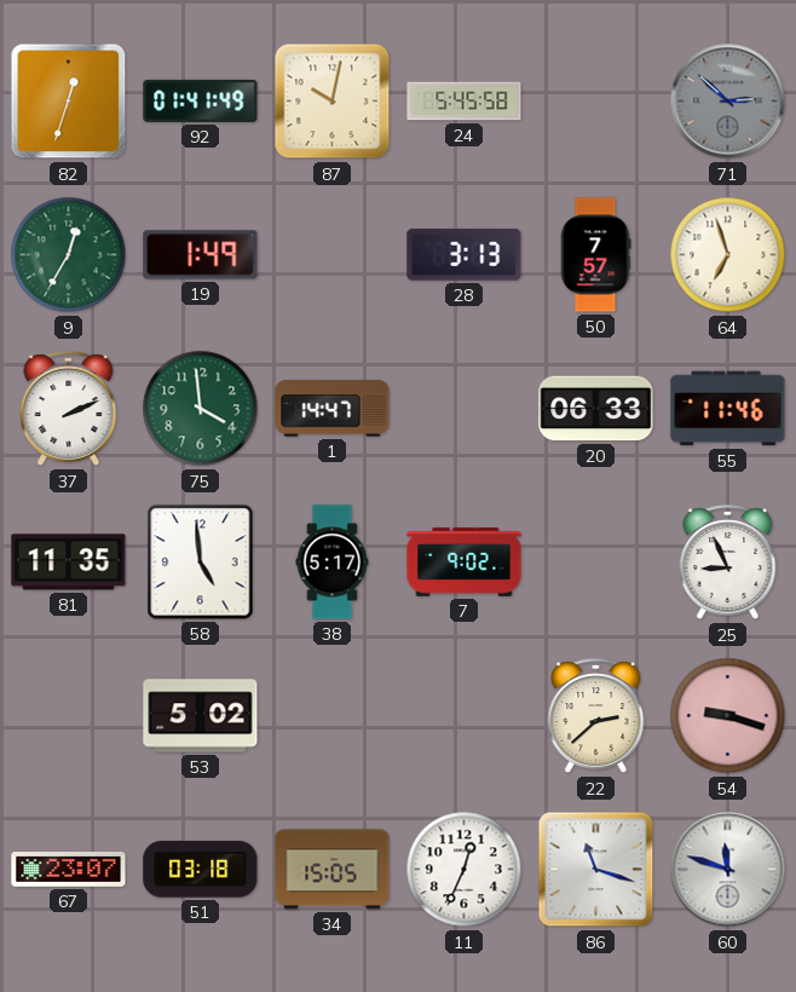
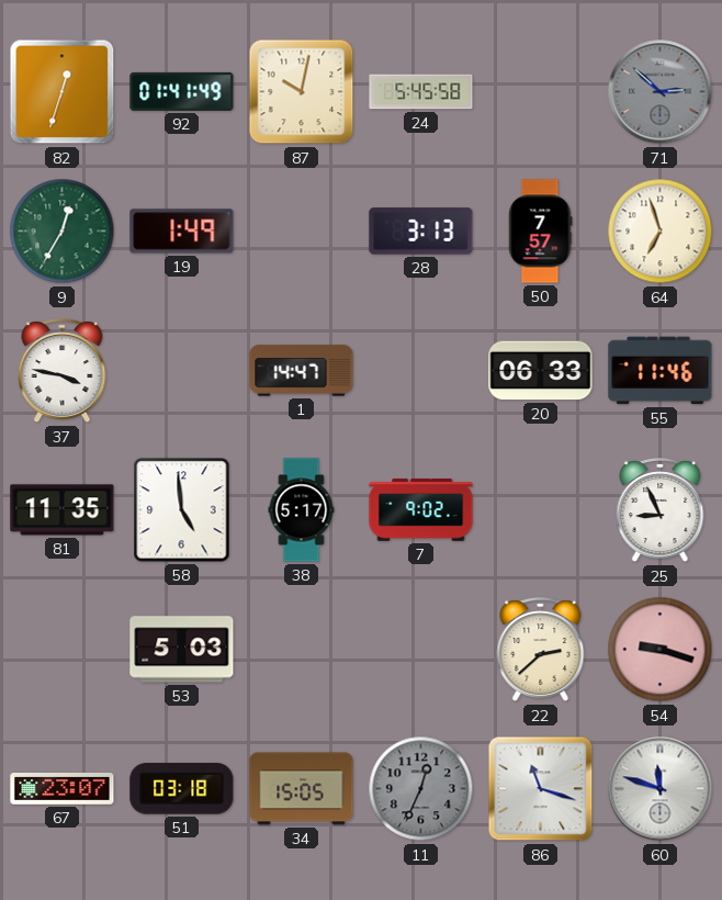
37: 2:11 -> 3:47 (63, 371)
75: 3:59 -> none (201, 409)
53: 5:02 -> 5:03 (182, 650)
11 dial: white -> grey (421, 789)
